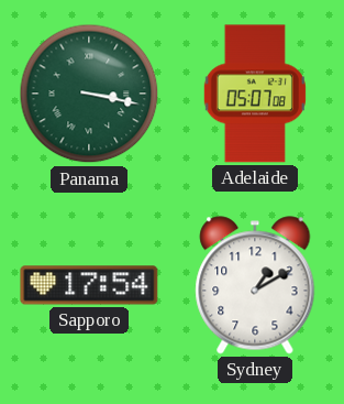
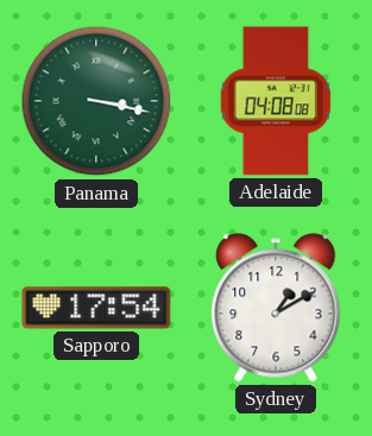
Adelaide: 05:07 -> 04:08 (276, 101)
